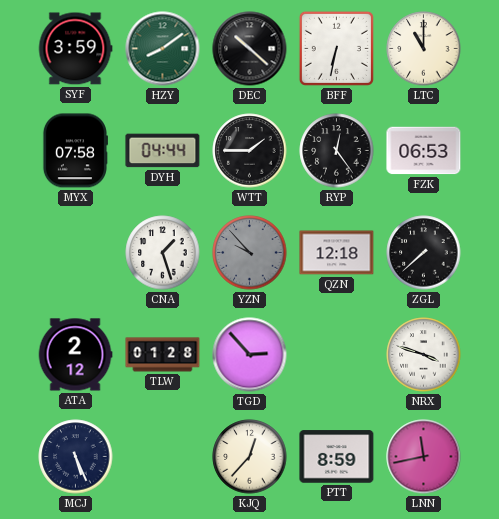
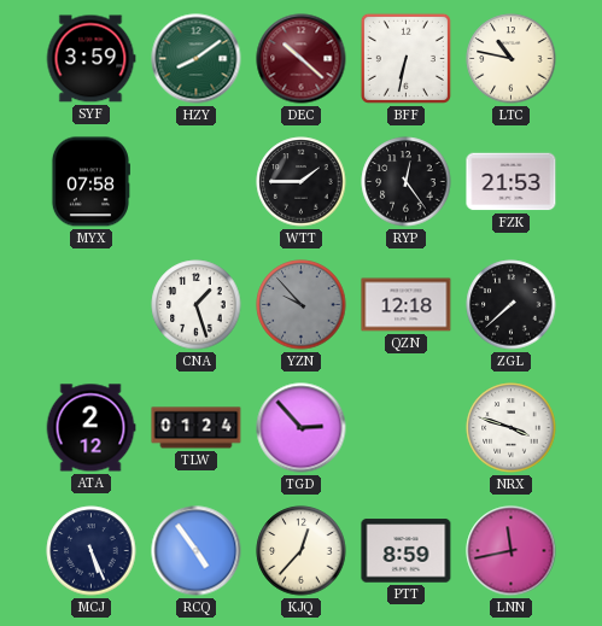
DEC dial: black -> burgundy (302, 59)
LTC: 11:00 -> 10:47 (512, 59)
DYH: 04:44 -> none (163, 151)
FZK: 06:53 -> 21:53 (512, 182)
TLW: 01:28 -> 01:24 (197, 428)
RCQ: none -> 4:54 (197, 551)
